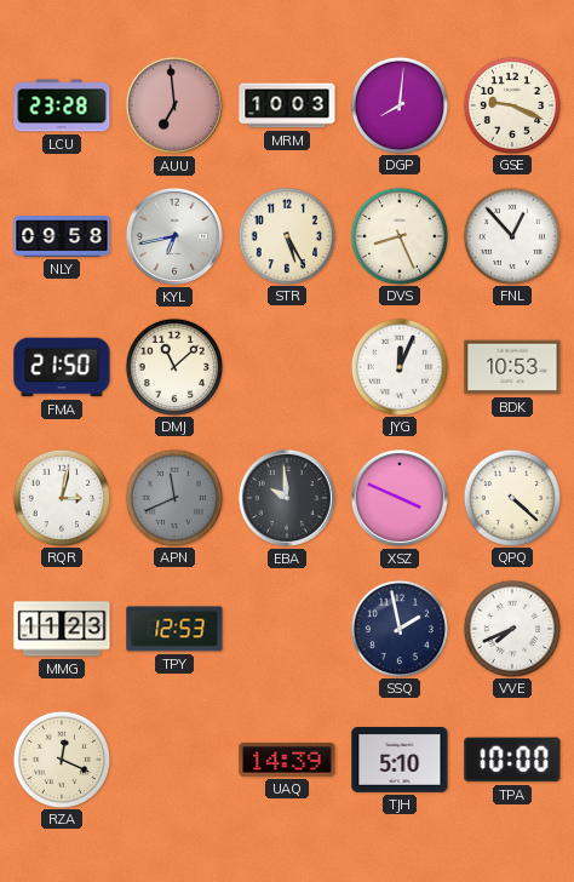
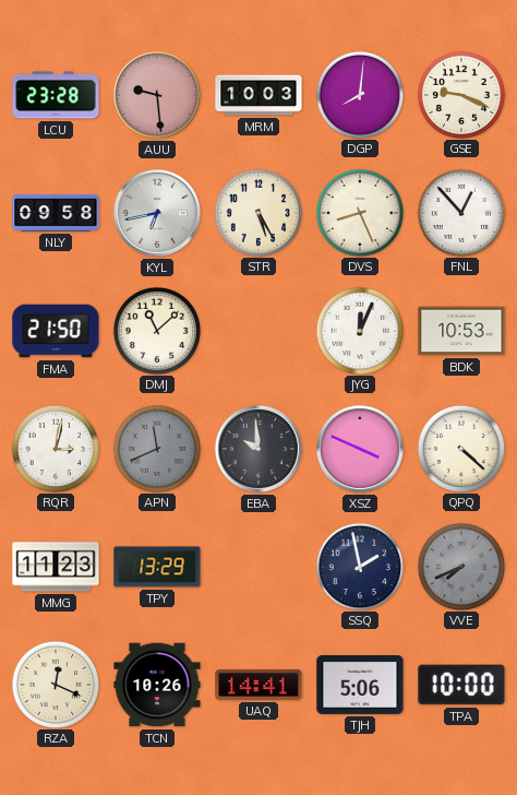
AUU: 6:59 -> 9:29 (157, 95)
TPY: 12:53 -> 13:29 (157, 567)
VVE dial: white -> grey (460, 566)
TCN: none -> 10:26 (157, 685)
UAQ: 14:39 -> 14:41 (258, 685)
TJH: 5:10 -> 5:06 (360, 686)
